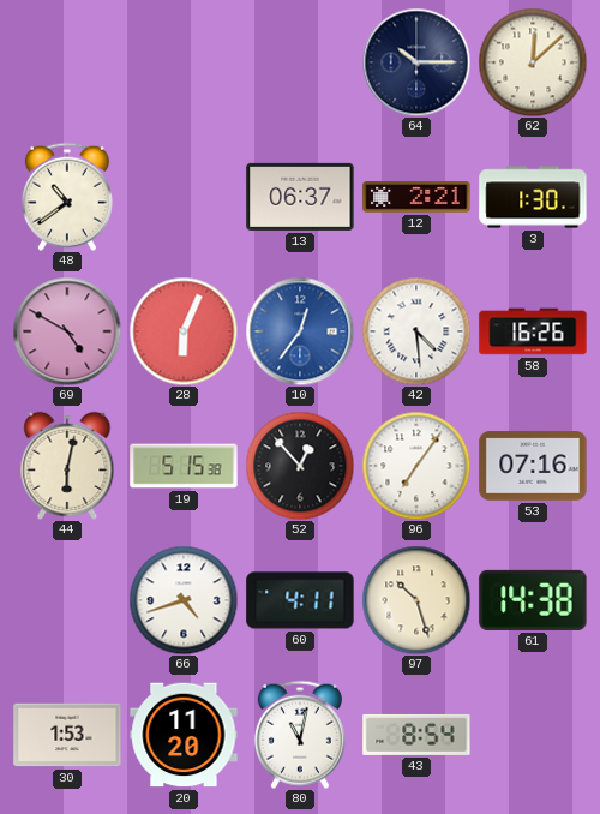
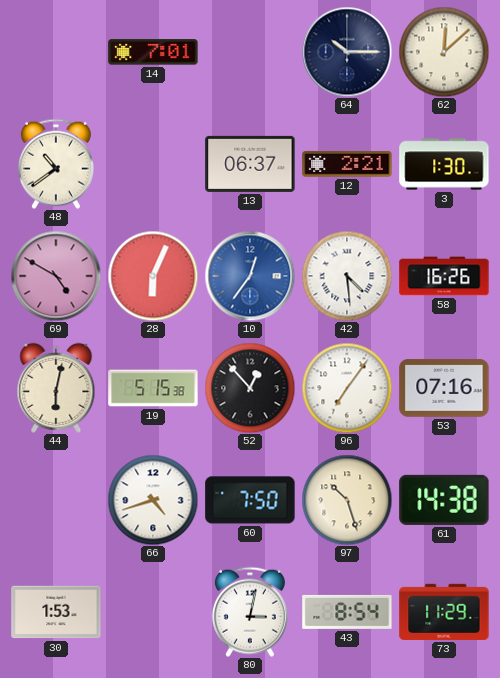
14: none -> 7:01 (153, 52)
60: 4:11 -> 7:50 (250, 500)
20: 11:20 -> none (184, 735)
80: 11:02 -> 3:02 (250, 612)
73: none -> 11:29 (444, 612)
